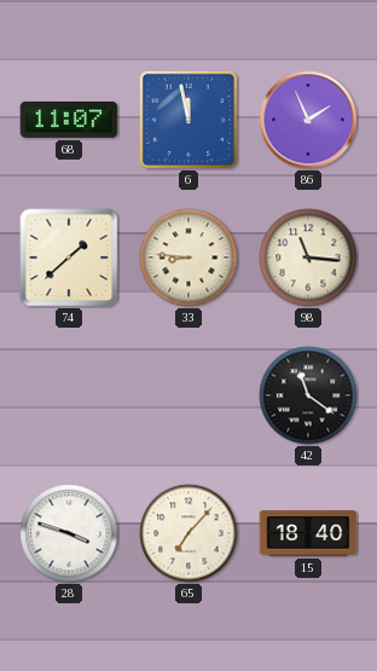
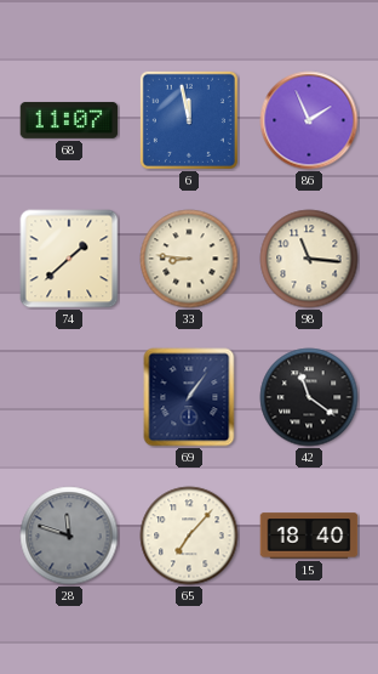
69: none -> 1:06 (189, 397)
28: 3:48 -> 11:48 (69, 536)
28 dial: white -> grey (69, 536)
